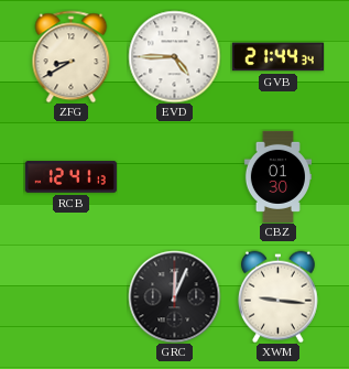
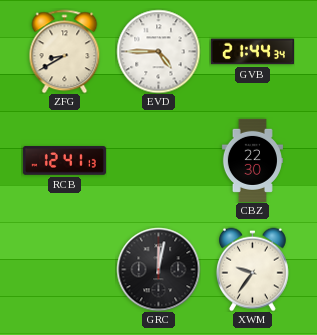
CBZ: 01:30 -> 22:30 (252, 160)
GRC: 12:04 -> 12:02 (158, 269)
XWM: 9:16 -> 9:36 (252, 269)
